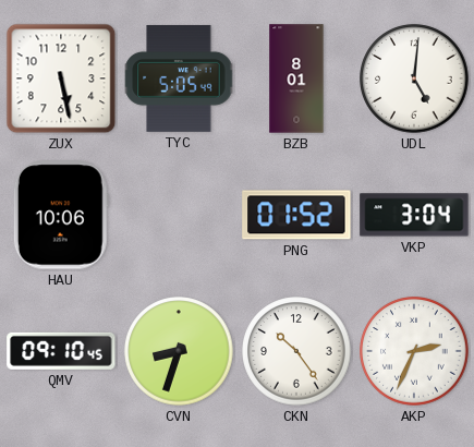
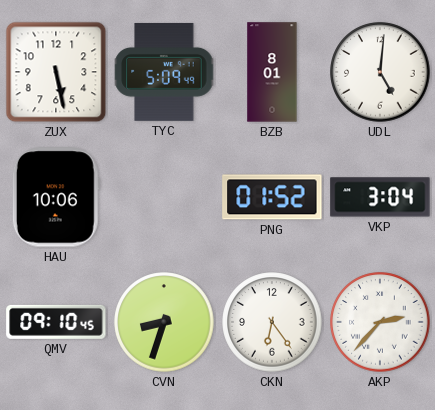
TYC: 5:05 -> 5:09 (164, 72)
CKN: 10:24 -> 6:24 (272, 322)
AKP: 2:34 -> 2:37 (380, 322)
